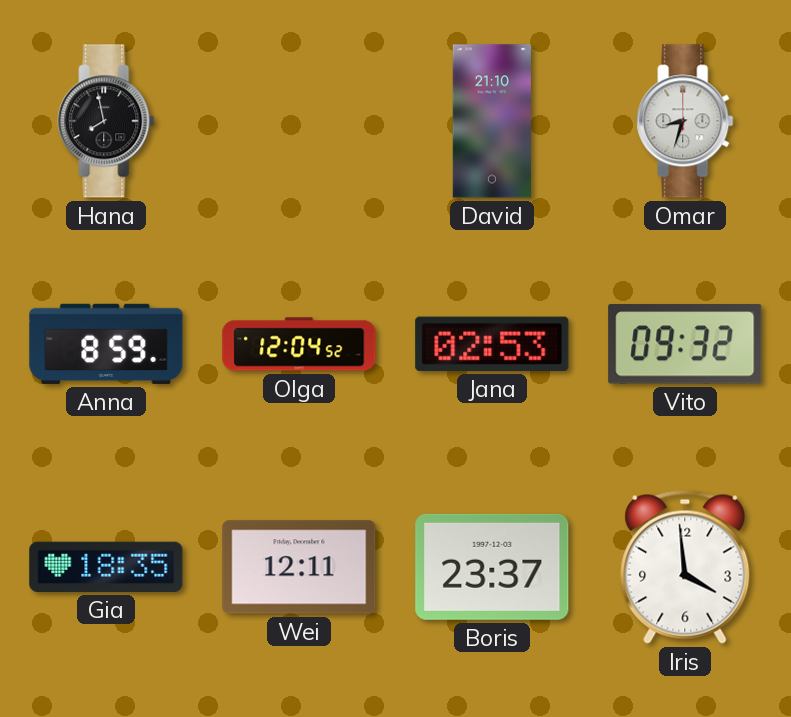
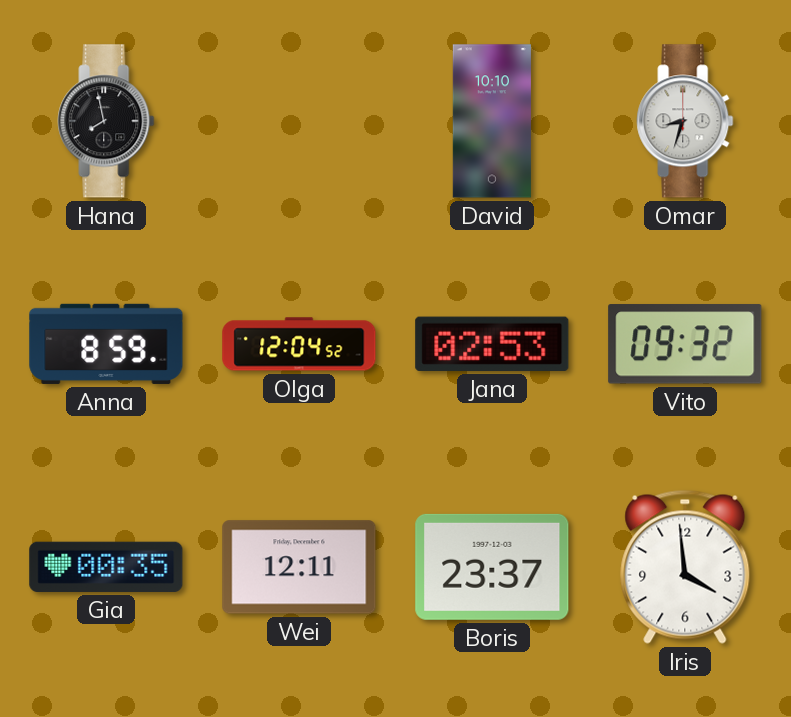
David: 21:10 -> 10:10 (492, 121)
Gia: 18:35 -> 00:35 (106, 567)
